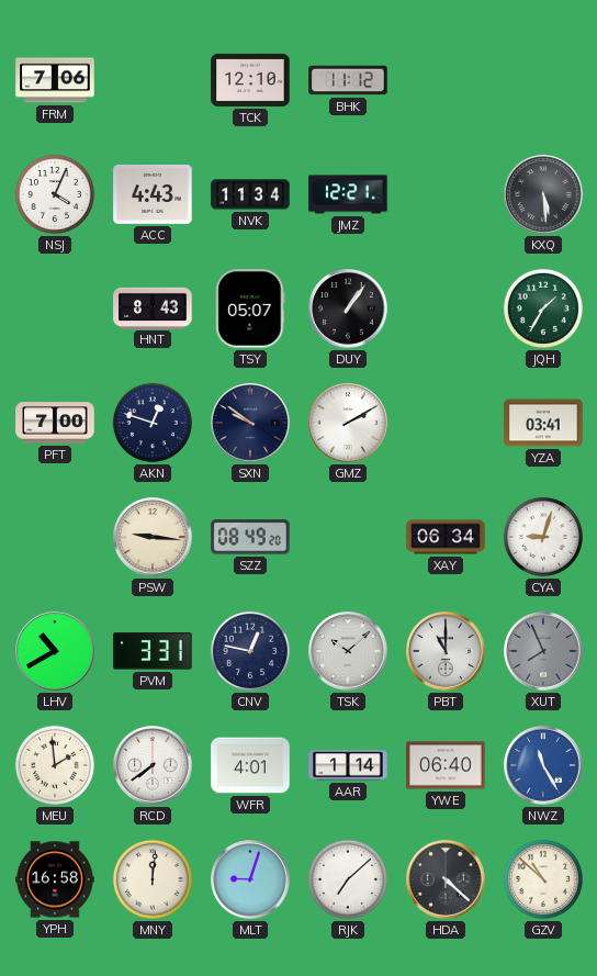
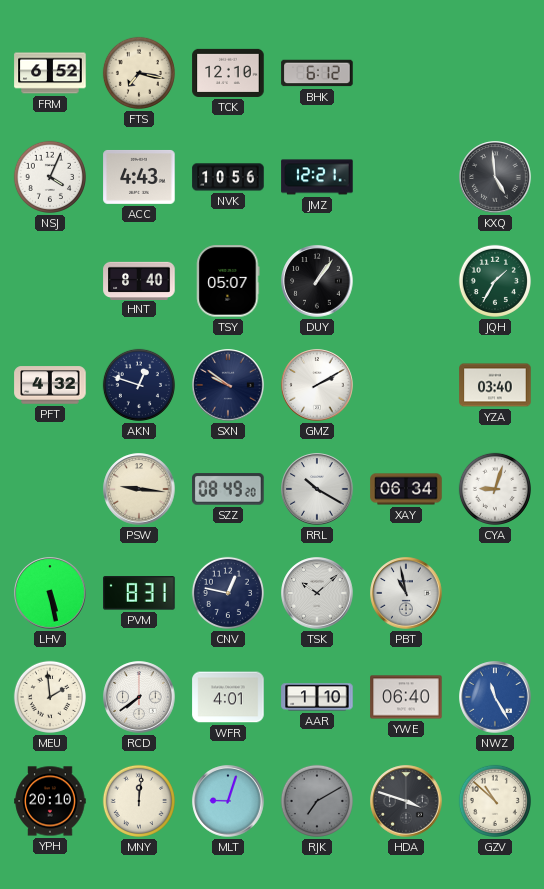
FRM: 7:06 -> 6:52 (50, 73)
FTS: none -> 7:17 (139, 73)
BHK: 11:12 -> 6:12 (317, 73)
NVK: 11:34 -> 10:56 (228, 177)
KXQ: 5:29 -> 4:59 (495, 177)
HNT: 8:43 -> 8:40 (139, 280)
PFT: 7:00 -> 4:32 (50, 385)
YZA: 03:41 -> 03:40 (495, 385)
RRL: none -> 10:20 (317, 489)
LHV: 10:40 -> 5:28 (50, 593)
PVM: 3:31 -> 8:31 (139, 593)
PBT: 11:00 -> 10:58 (406, 593)
XUT: 7:56 -> none (543, 651)
AAR: 1:14 -> 1:10 (317, 697)
YPH: 16:58 -> 20:10 (50, 801)
RJK: 7:08 -> 7:10 (317, 801)
RJK dial: white -> grey (317, 801)
HDA: 4:22 -> 3:48 (406, 801)
